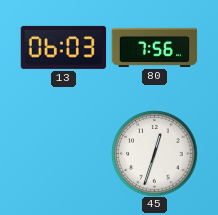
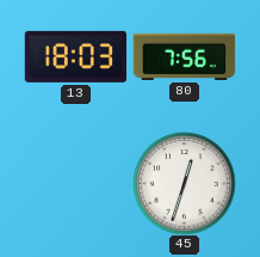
13: 06:03 -> 18:03 (75, 56)
